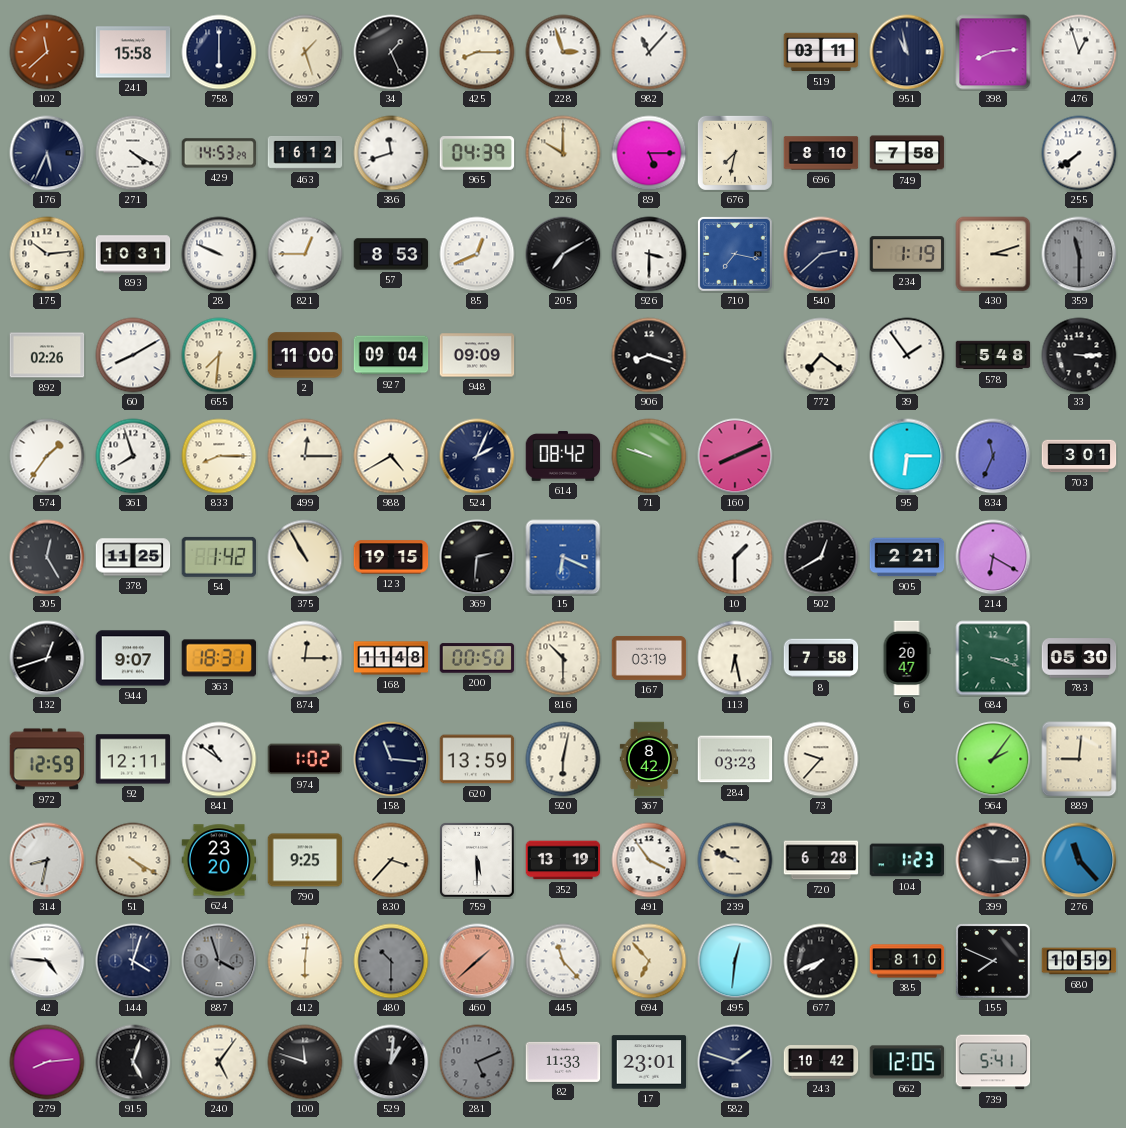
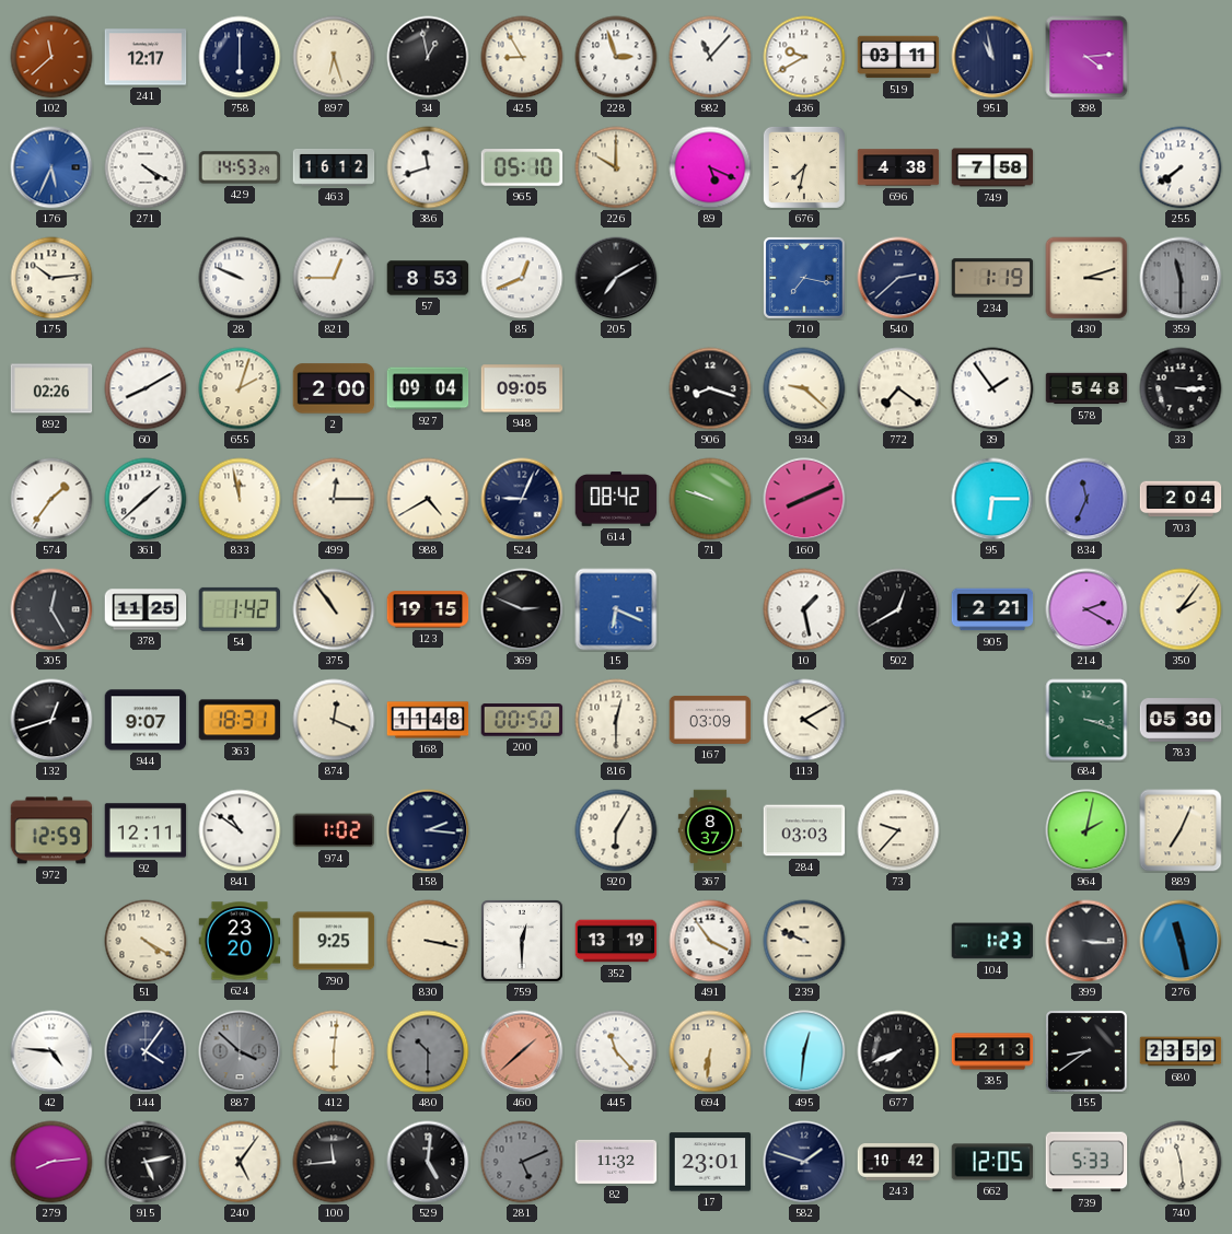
241: 15:58 -> 12:17 (146, 57)
897: 1:27 -> 6:27 (334, 57)
34: 1:26 -> 12:58 (428, 57)
425: 8:15 -> 8:55 (522, 57)
436: none -> 9:40 (804, 57)
398: 8:14 -> 4:14 (1086, 57)
476: 12:57 -> none (1079, 52)
176 dial: navy -> blue (51, 167)
965: 04:39 -> 05:10 (522, 167)
89: 5:15 -> 5:19 (710, 167)
696: 8:10 -> 4:38 (898, 167)
893: 10:31 -> none (133, 254)
926: 3:30 -> none (649, 254)
655: 7:31 -> 2:03 (240, 388)
2: 11:00 -> 2:00 (334, 388)
948: 09:09 -> 09:05 (522, 388)
934: none -> 9:22 (804, 388)
361: 7:57 -> 1:38 (146, 499)
833: 8:15 -> 11:58 (240, 499)
524: 2:04 -> 9:04 (522, 499)
703: 3:01 -> 2:04 (1181, 499)
375: 10:55 -> 10:54 (334, 609)
369: 2:31 -> 2:49 (522, 609)
10: 1:30 -> 1:28 (804, 609)
214: 6:20 -> 2:20 (1086, 609)
350: none -> 2:06 (1181, 609)
874: 12:15 -> 12:19 (334, 720)
816: 10:30 -> 12:30 (616, 720)
167: 03:19 -> 03:09 (710, 720)
113: 6:28 -> 4:10 (804, 720)
8: 7:58 -> none (821, 658)
6: 20:47 -> none (907, 658)
158: 11:16 -> 2:16 (428, 830)
620: 13:59 -> none (477, 759)
920: 6:02 -> 6:05 (616, 830)
367: 8:42 -> 8:37 (710, 830)
284: 03:23 -> 03:03 (804, 830)
964: 2:06 -> 2:02 (1086, 830)
889: 9:01 -> 7:04 (1181, 830)
314: 8:32 -> none (47, 860)
830: 3:37 -> 3:17 (428, 941)
759: 5:30 -> 12:30 (523, 942)
720: 6:28 -> none (821, 860)
276: 11:23 -> 11:28 (1181, 941)
144: 4:03 -> 4:06 (146, 1051)
887: 3:57 -> 3:52 (240, 1051)
694: 6:53 -> 6:31 (710, 1051)
385: 8:10 -> 2:13 (992, 1051)
155: 7:49 -> 8:39 (1088, 1052)
680: 10:59 -> 23:59 (1181, 1051)
915: 5:03 -> 5:13 (146, 1162)
100: 11:48 -> 11:44 (334, 1162)
529: 1:01 -> 5:01 (428, 1162)
82: 11:33 -> 11:32 (616, 1162)
739: 5:41 -> 5:33 (1086, 1162)
740: none -> 11:29 (1181, 1162)
